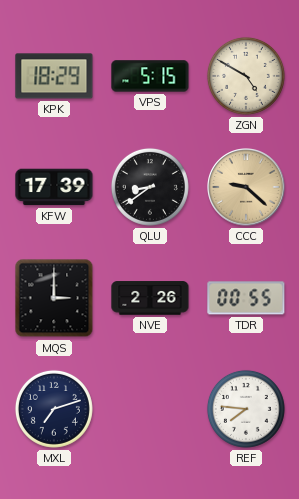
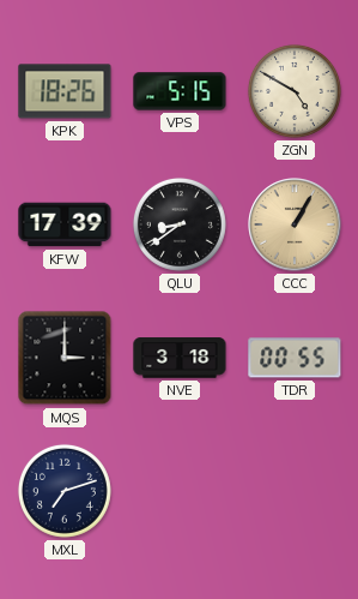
KPK: 18:29 -> 18:26 (65, 91)
CCC: 9:22 -> 1:05 (295, 224)
NVE: 2:26 -> 3:18 (180, 358)
REF: 7:46 -> none (246, 409)
